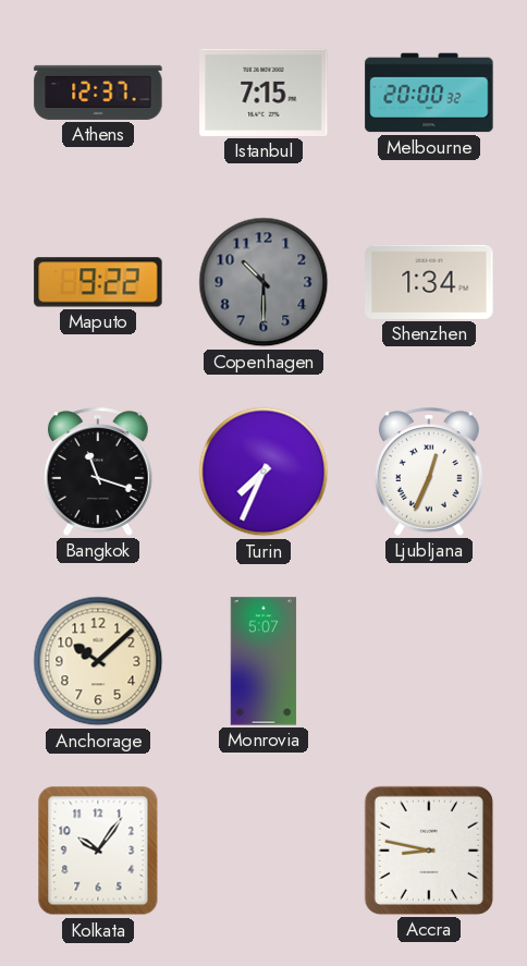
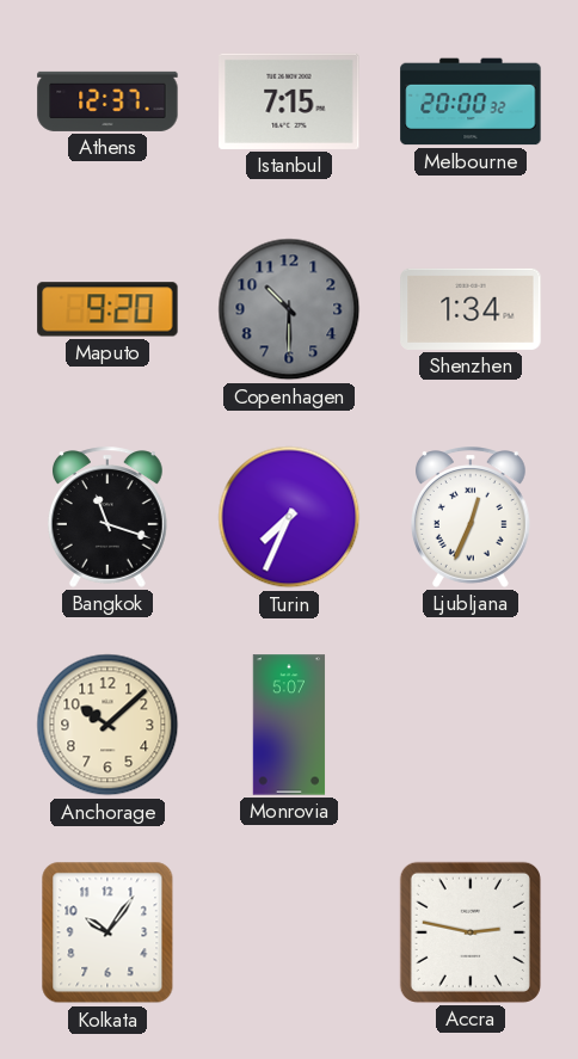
Maputo: 9:22 -> 9:20 (107, 309)
Accra: 8:47 -> 2:47 (471, 932)
